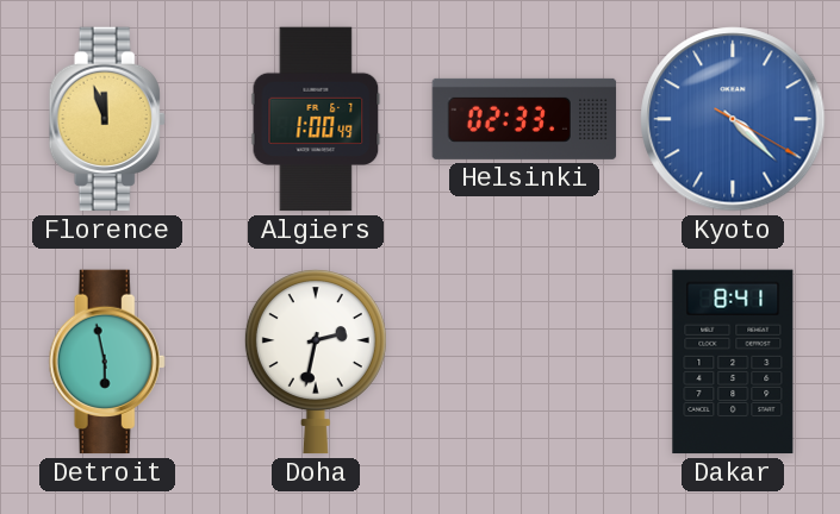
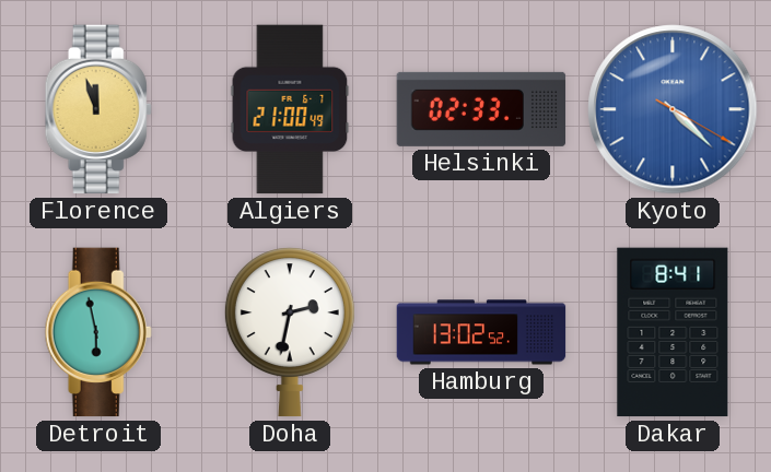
Algiers: 1:00 -> 21:00 (290, 109)
Hamburg: none -> 13:02 (481, 332)
